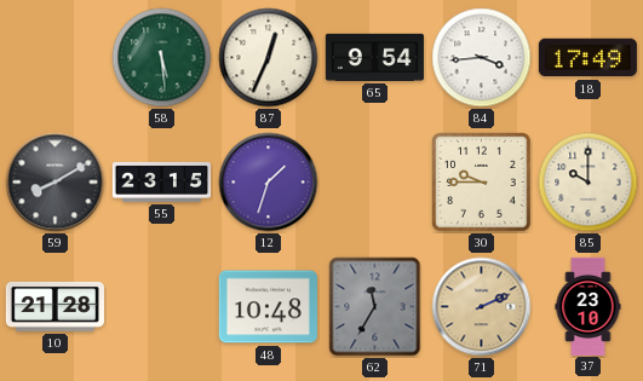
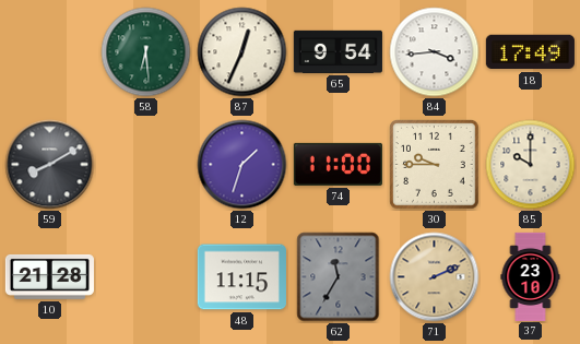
58: 5:29 -> 6:29 (146, 52)
55: 23:15 -> none (161, 183)
74: none -> 11:00 (338, 164)
48: 10:48 -> 11:15 (241, 277)
